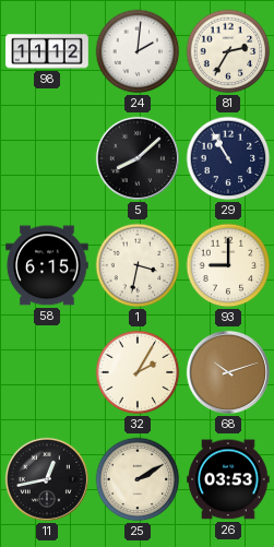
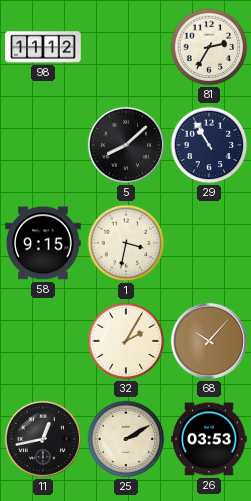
24: 2:01 -> none (138, 51)
58: 6:15 -> 9:15 (43, 243)
93: 9:00 -> none (228, 265)
68: 10:12 -> 10:07 (209, 341)
